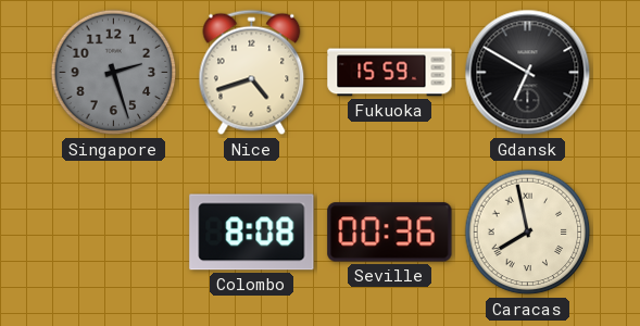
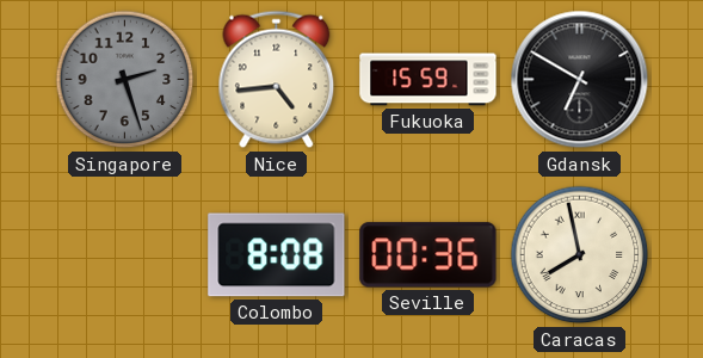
Nice: 4:42 -> 4:44 (277, 80)
